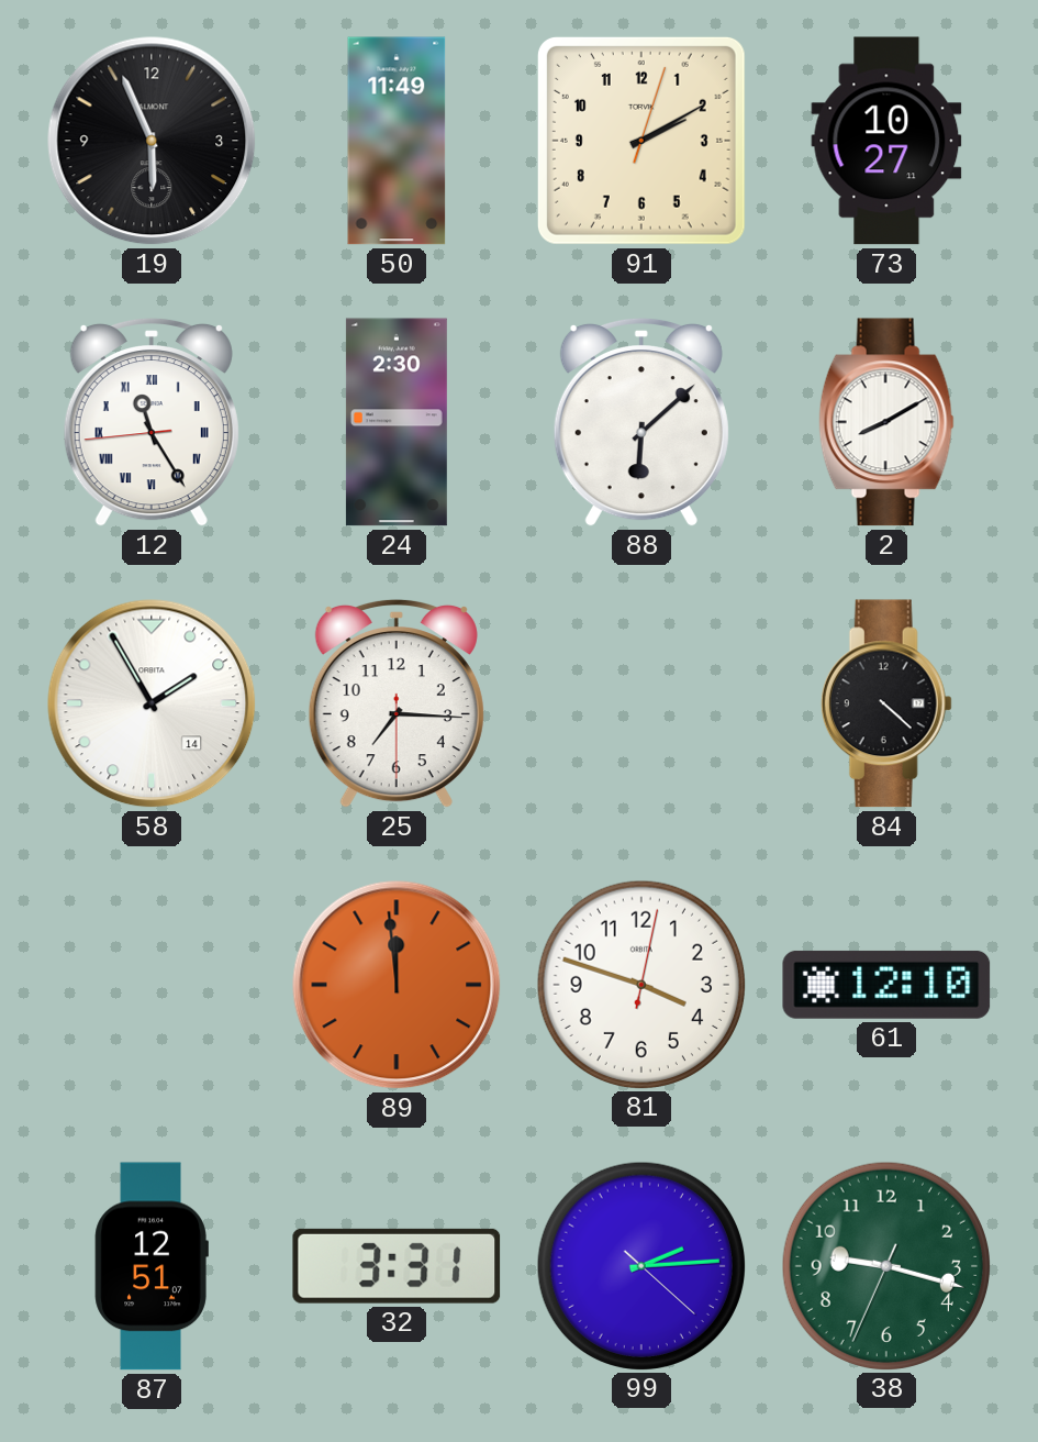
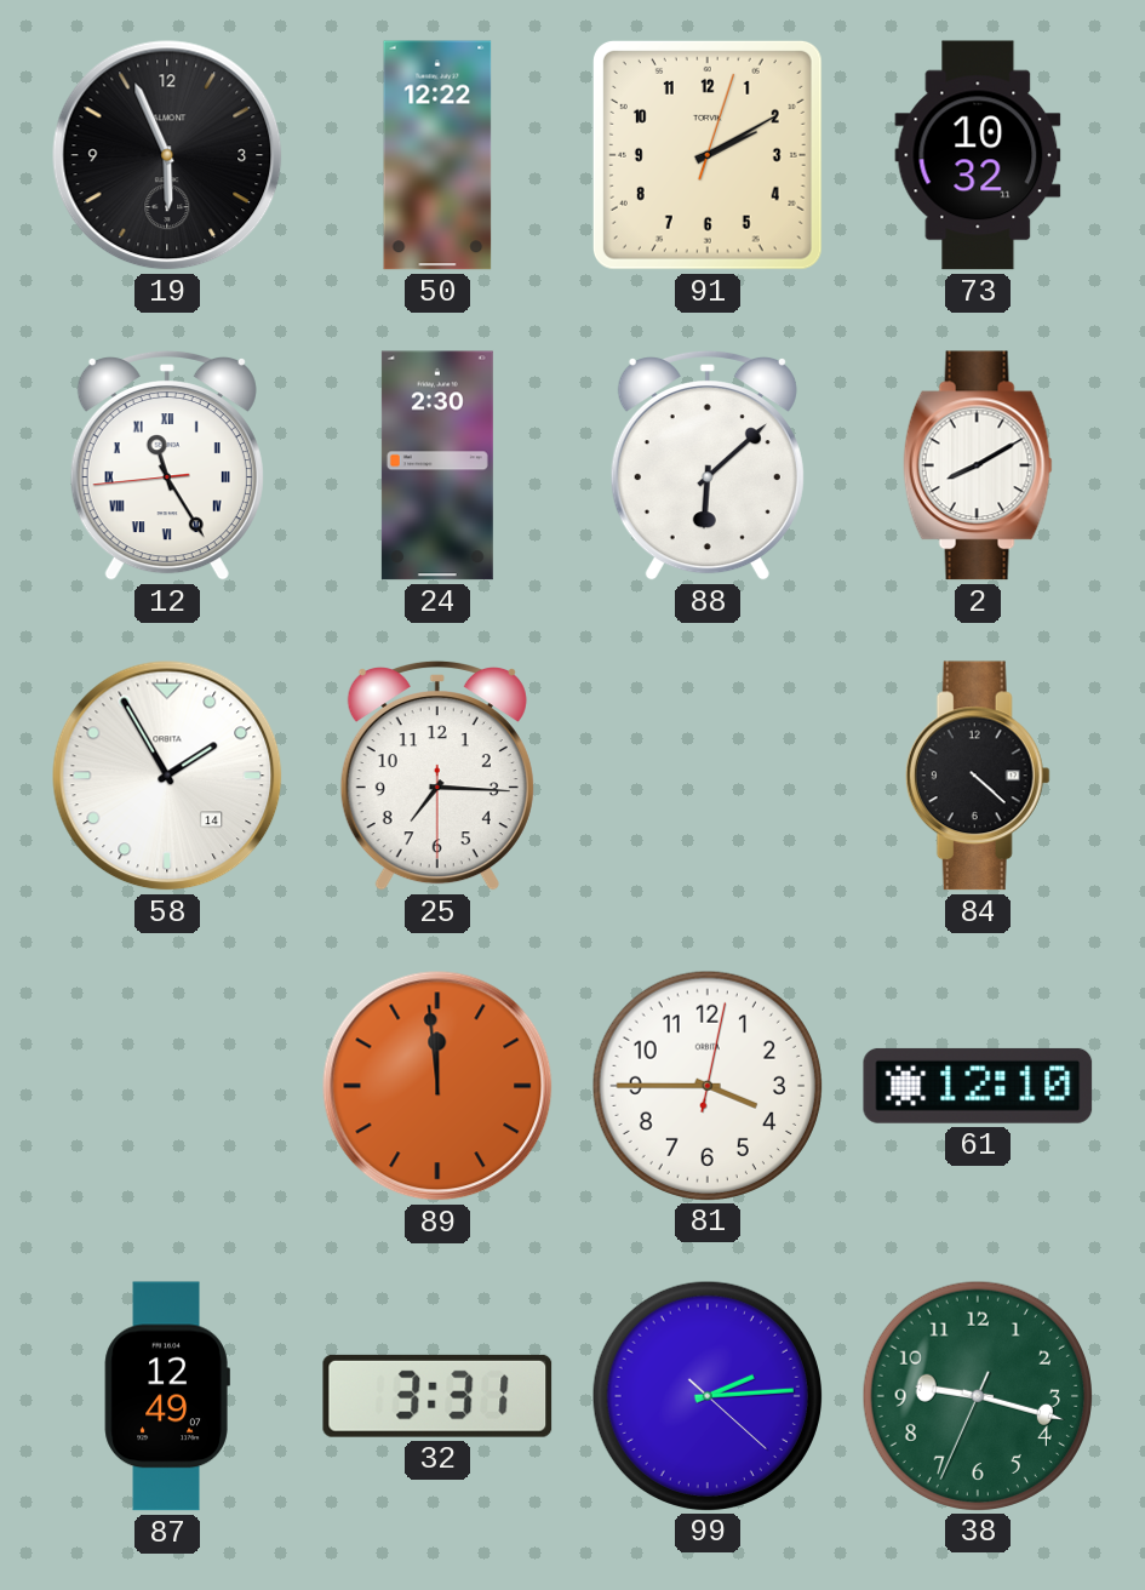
50: 11:49 -> 12:22 (437, 155)
73: 10:27 -> 10:32 (978, 155)
81: 3:48 -> 3:45 (706, 1085)
87: 12:51 -> 12:49 (167, 1396)
